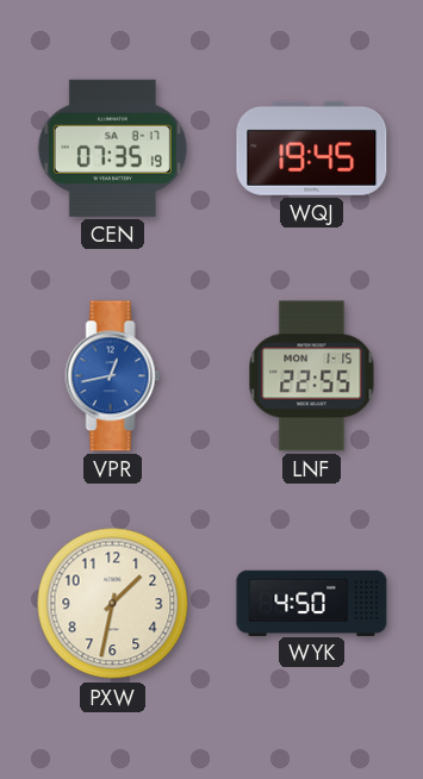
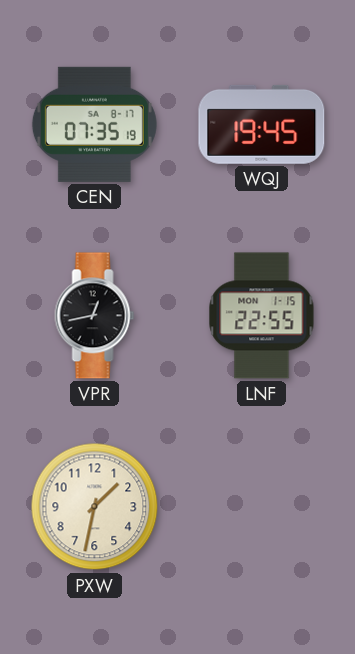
VPR dial: blue -> black (95, 316)
WYK: 4:50 -> none (312, 603)
